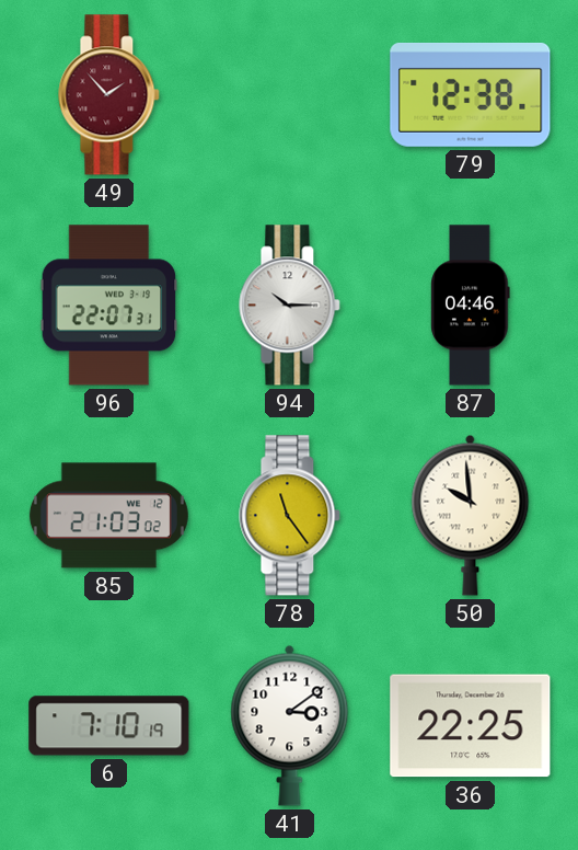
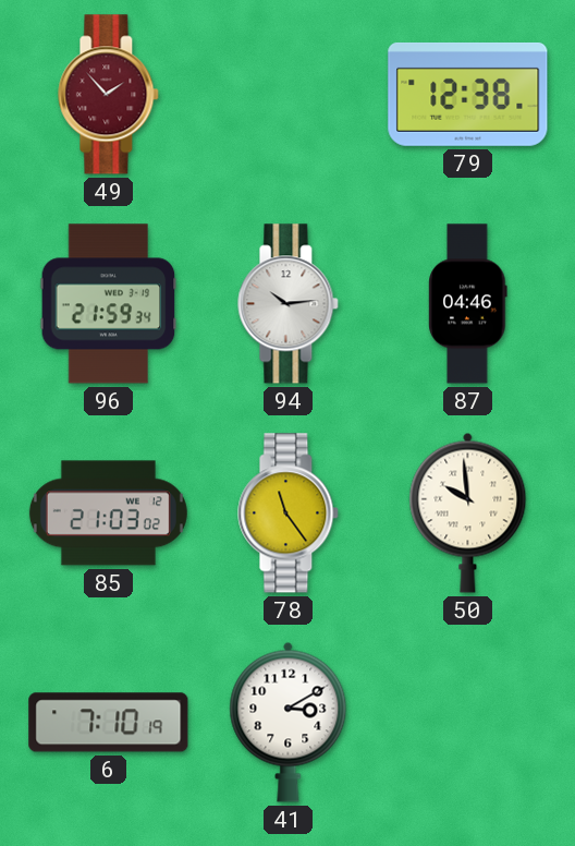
96: 22:07 -> 21:59 (109, 304)
94: 10:15 -> 10:14 (289, 304)
41: 3:09 -> 3:10 (289, 722)
36: 22:25 -> none (471, 726)
